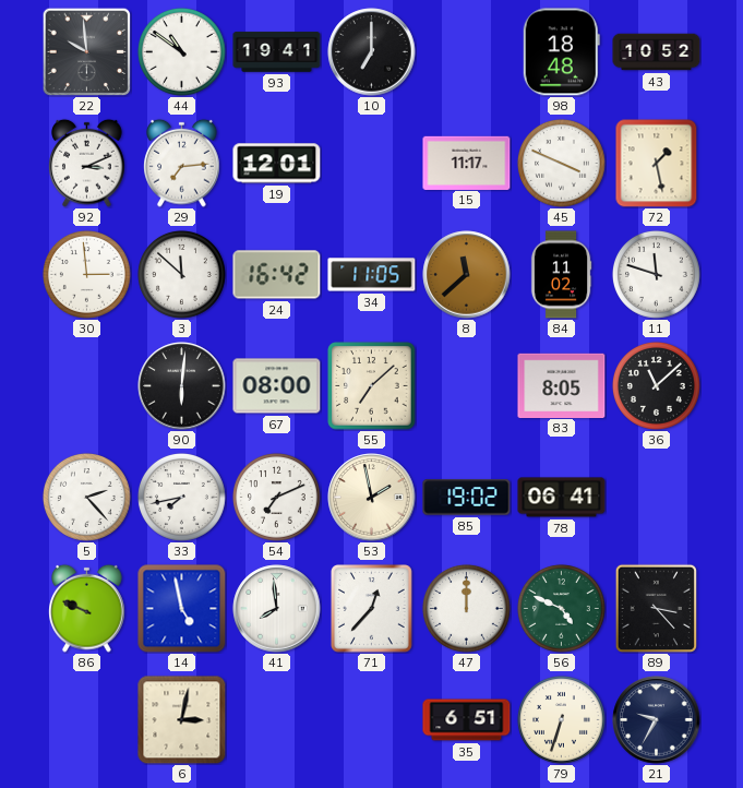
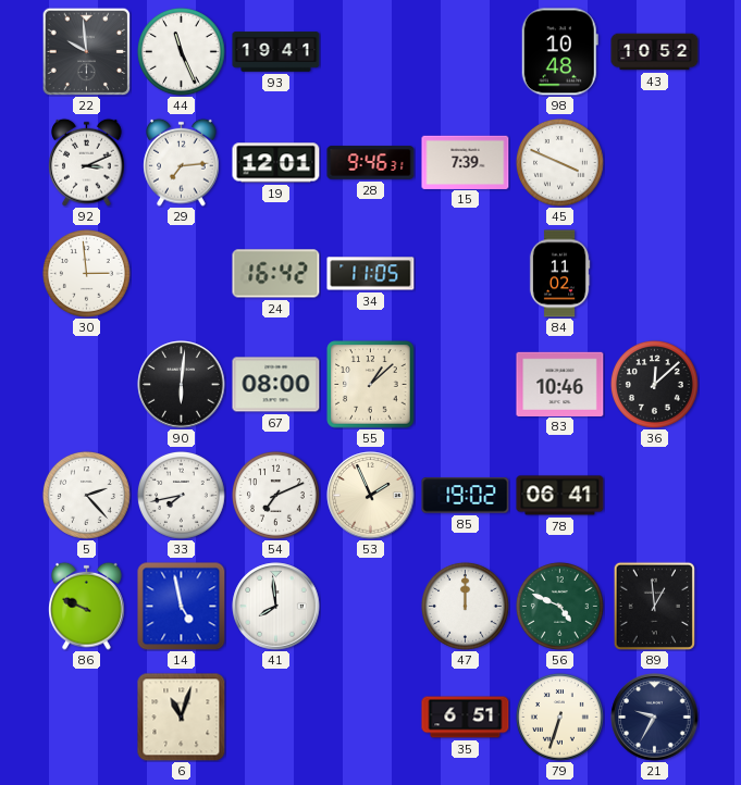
44: 10:51 -> 11:26 (182, 52)
10: 7:00 -> none (372, 52)
98: 18:48 -> 10:48 (559, 52)
28: none -> 9:46 (371, 163)
15: 11:17 -> 7:39 (466, 162)
72: 1:28 -> none (657, 163)
3: 11:52 -> none (182, 275)
8: 11:38 -> none (467, 275)
11: 11:48 -> none (657, 275)
55: 7:08 -> 1:08 (371, 385)
83: 8:05 -> 10:46 (560, 384)
36: 11:08 -> 12:08 (655, 385)
53: 1:58 -> 1:56 (371, 496)
71: 12:37 -> none (371, 609)
89: 3:23 -> 12:59 (654, 606)
6: 3:02 -> 11:03 (182, 718)
